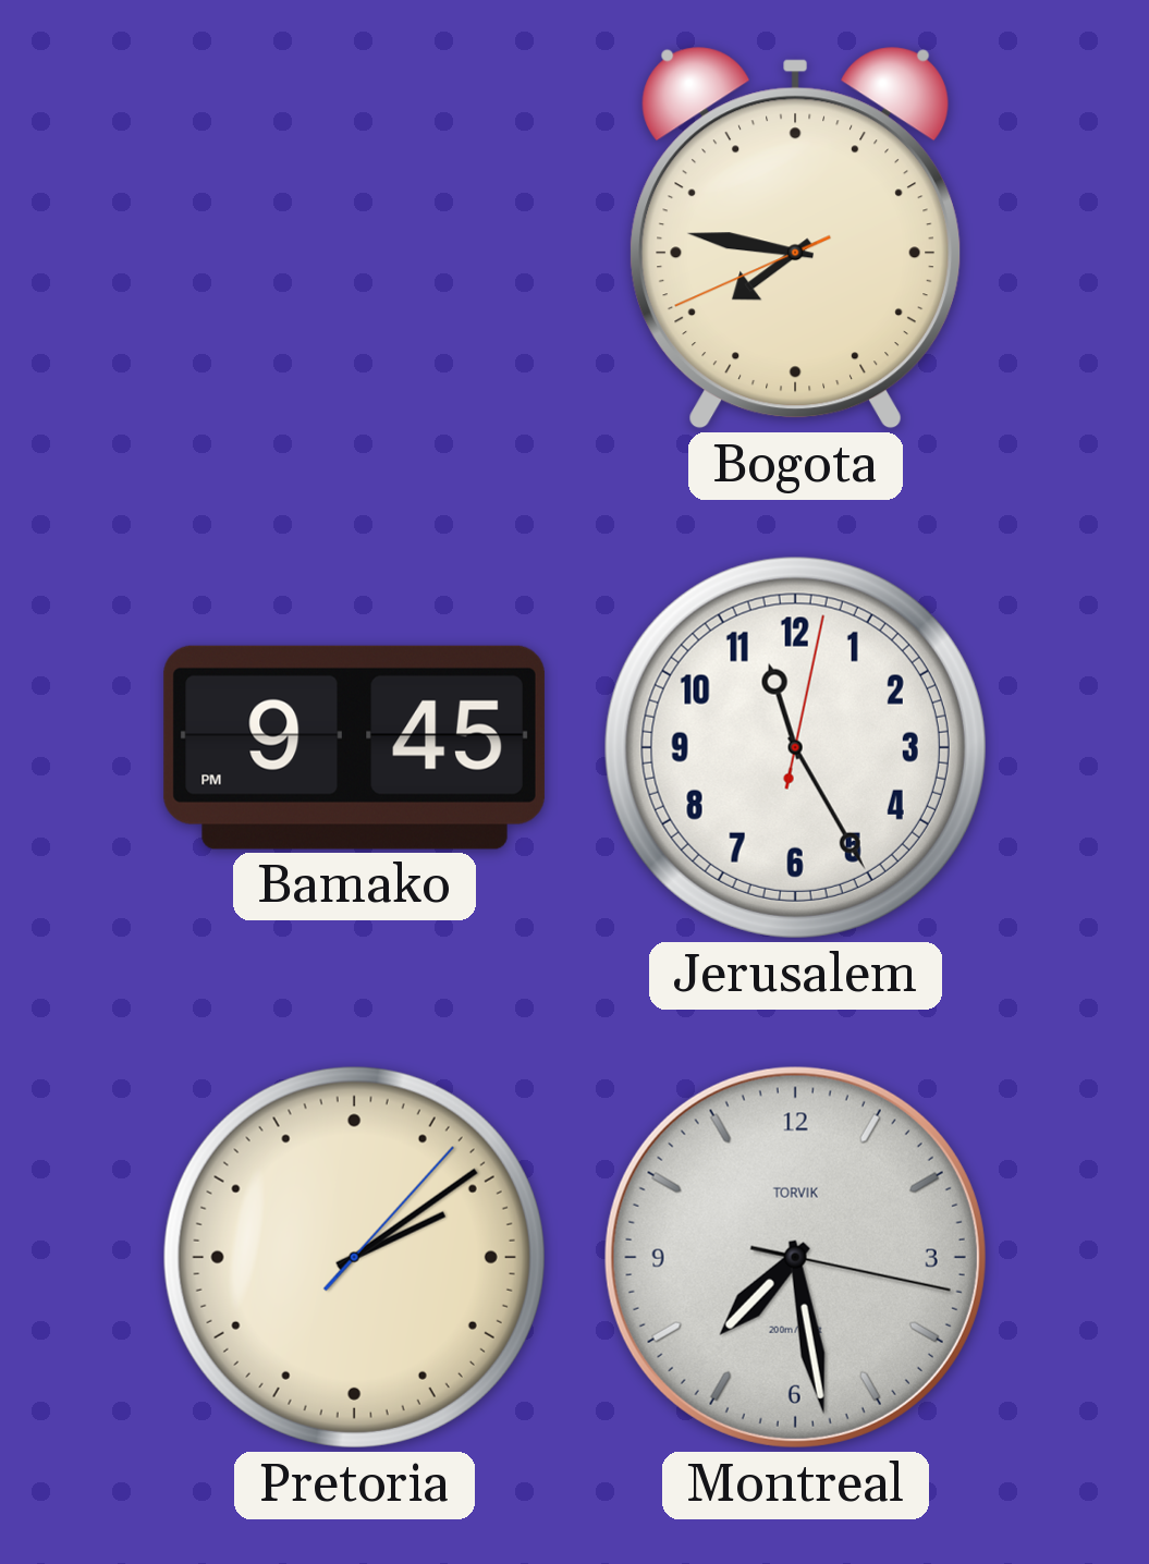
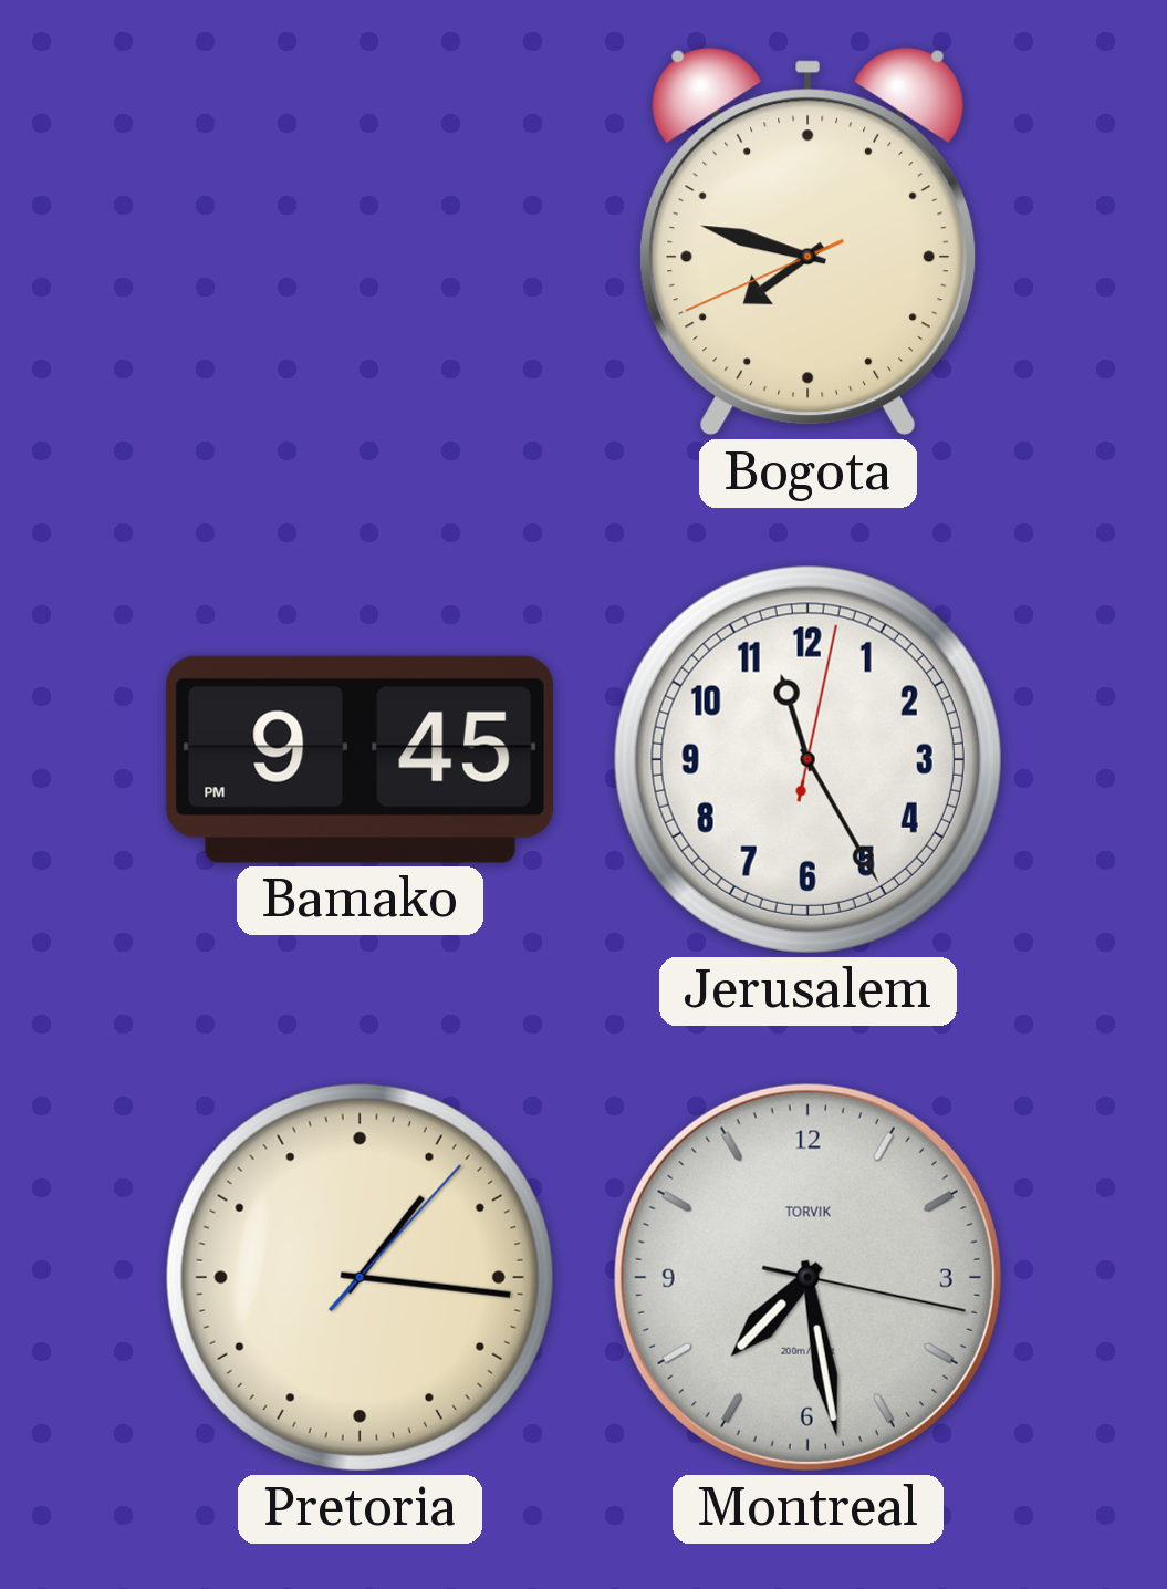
Bogota: 7:46 -> 7:47 (809, 241)
Pretoria: 2:09 -> 1:16 (360, 1277)
